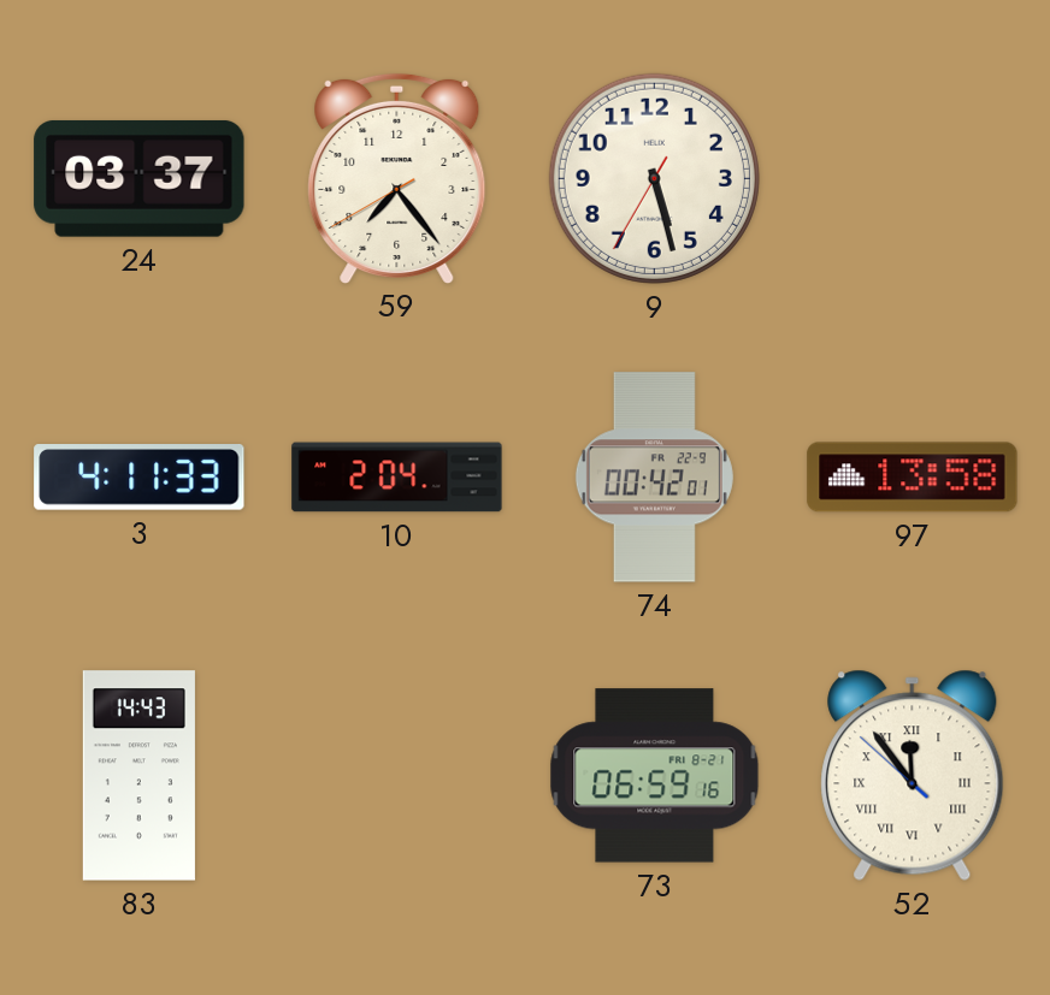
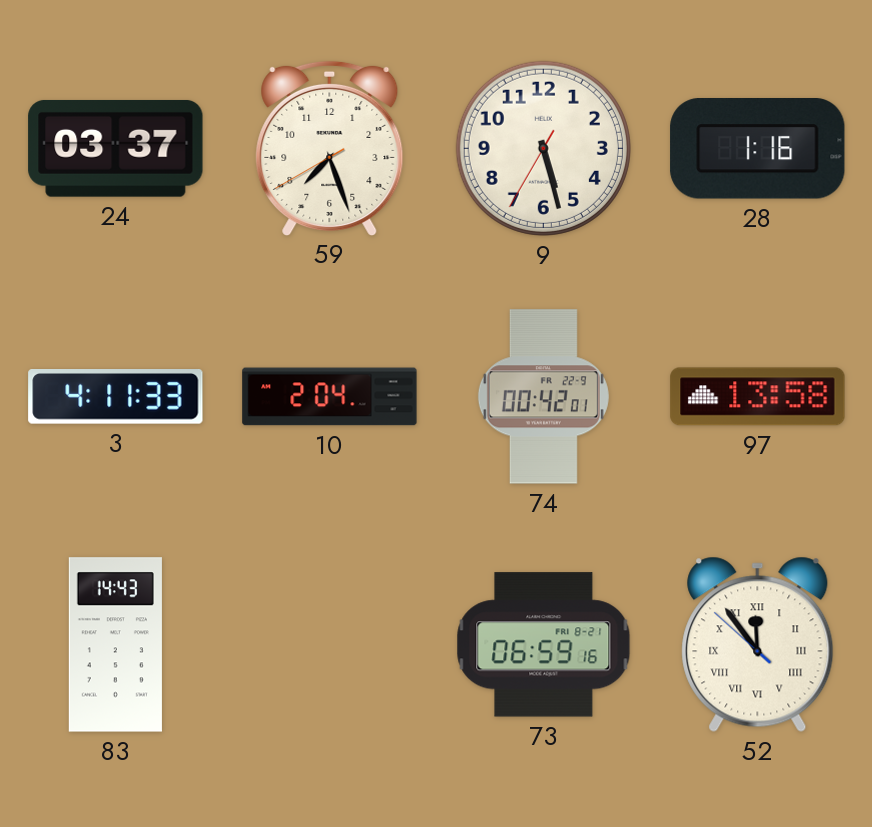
59: 7:23 -> 7:26 (330, 148)
28: none -> 1:16 (758, 149)
